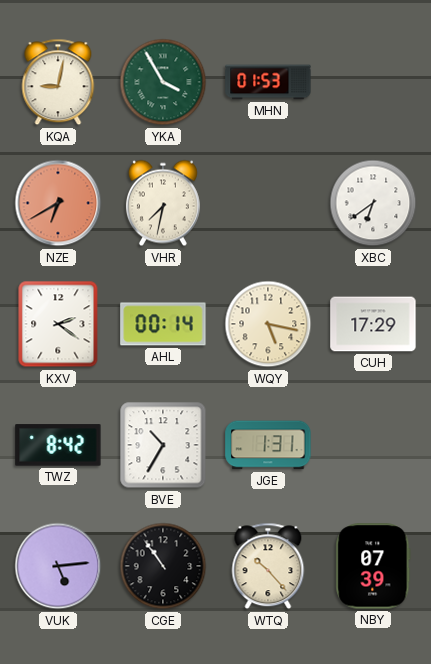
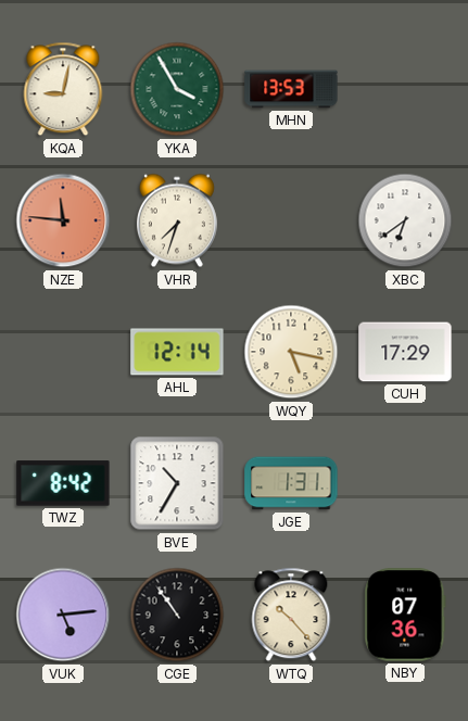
MHN: 01:53 -> 13:53 (291, 89)
NZE: 6:40 -> 11:46 (63, 220)
VHR: 7:32 -> 7:33 (177, 220)
KXV: 2:21 -> none (58, 324)
AHL: 00:14 -> 12:14 (177, 352)
NBY: 07:39 -> 07:36 (405, 615)
